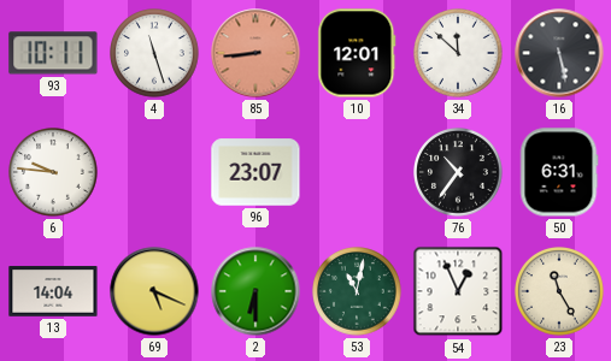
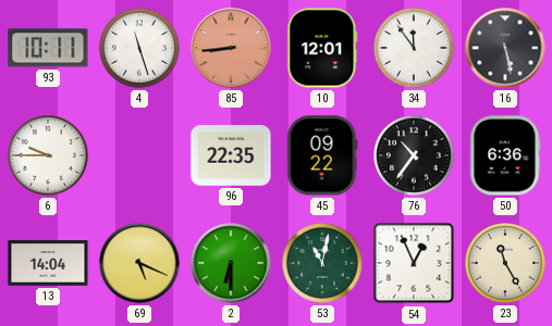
34: 11:52 -> 11:54 (415, 49)
6: 9:46 -> 9:45 (49, 156)
96: 23:07 -> 22:35 (231, 155)
45: none -> 09:22 (322, 155)
50: 6:31 -> 6:36 (505, 155)
